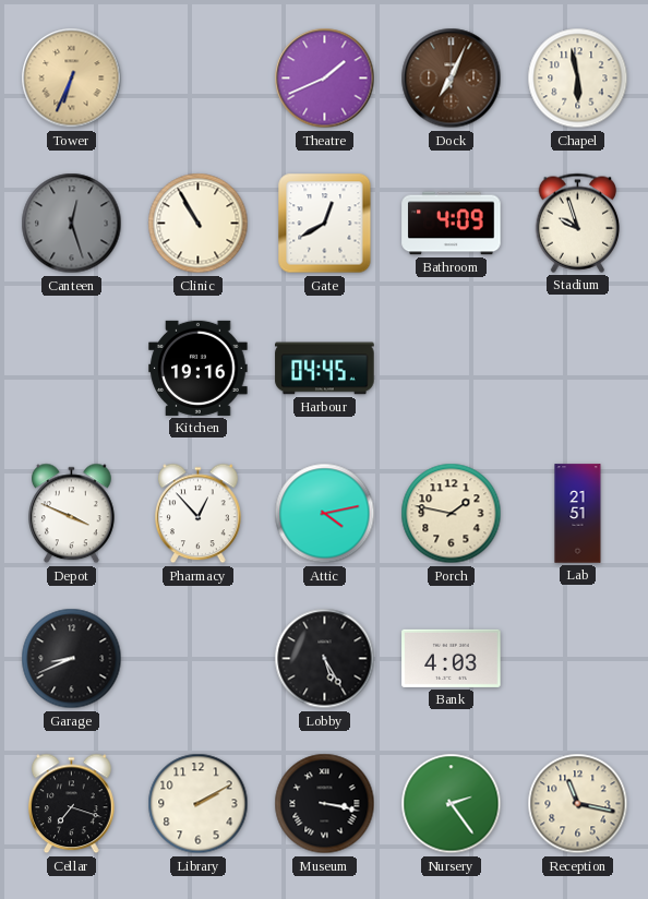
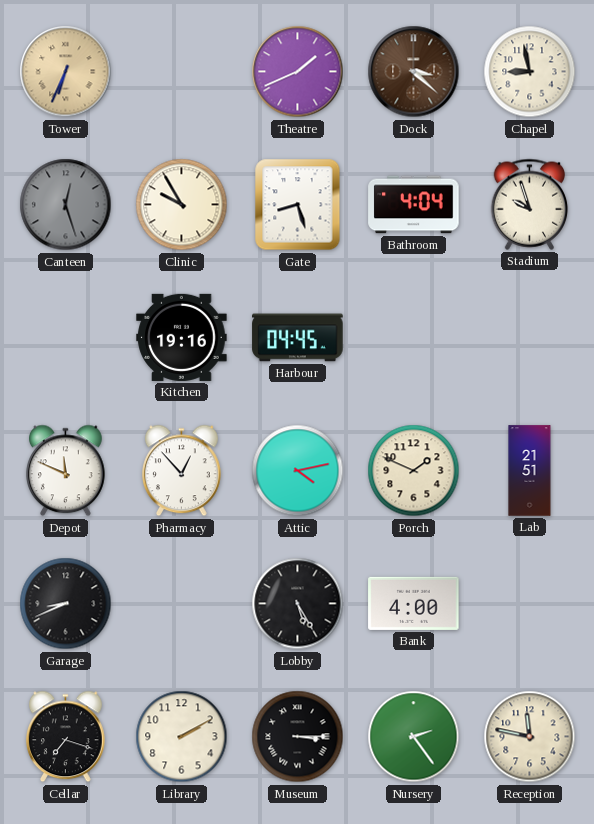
Dock: 7:04 -> 3:22 (414, 72)
Chapel: 5:58 -> 8:58 (530, 72)
Clinic: 10:55 -> 9:55 (182, 205)
Gate: 12:40 -> 8:27 (298, 205)
Bathroom: 4:09 -> 4:04 (414, 205)
Depot: 3:49 -> 11:49 (66, 471)
Porch: 1:47 -> 1:49 (414, 471)
Bank: 4:03 -> 4:00 (414, 603)
Museum: 3:17 -> 3:15 (298, 737)
Reception: 11:17 -> 11:47 (530, 737)
